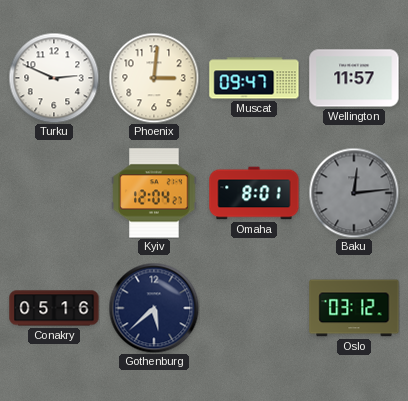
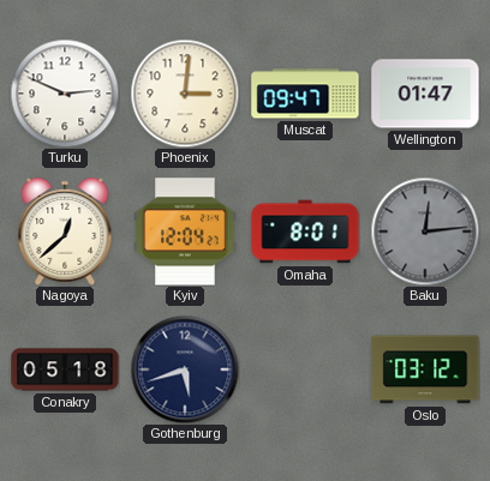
Wellington: 11:57 -> 01:47 (425, 94)
Nagoya: none -> 12:38 (65, 232)
Conakry: 05:16 -> 05:18 (65, 369)
Gothenburg: 5:38 -> 5:42 (185, 369)
